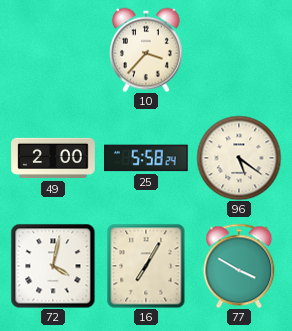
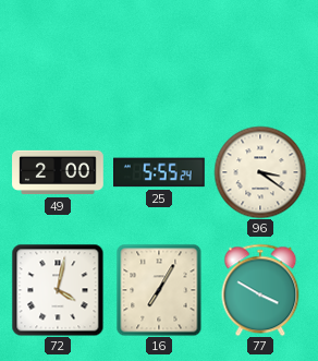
10: 3:37 -> none (147, 50)
25: 5:58 -> 5:55 (160, 172)
96: 5:21 -> 3:21 (260, 172)
